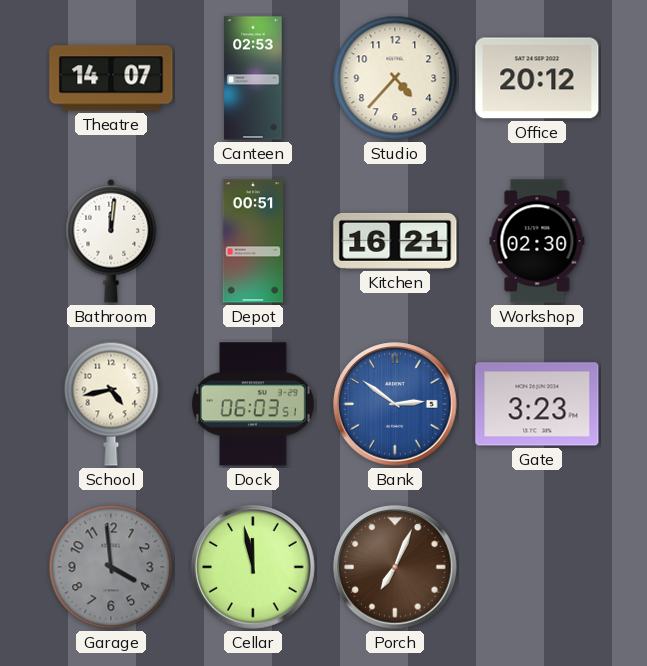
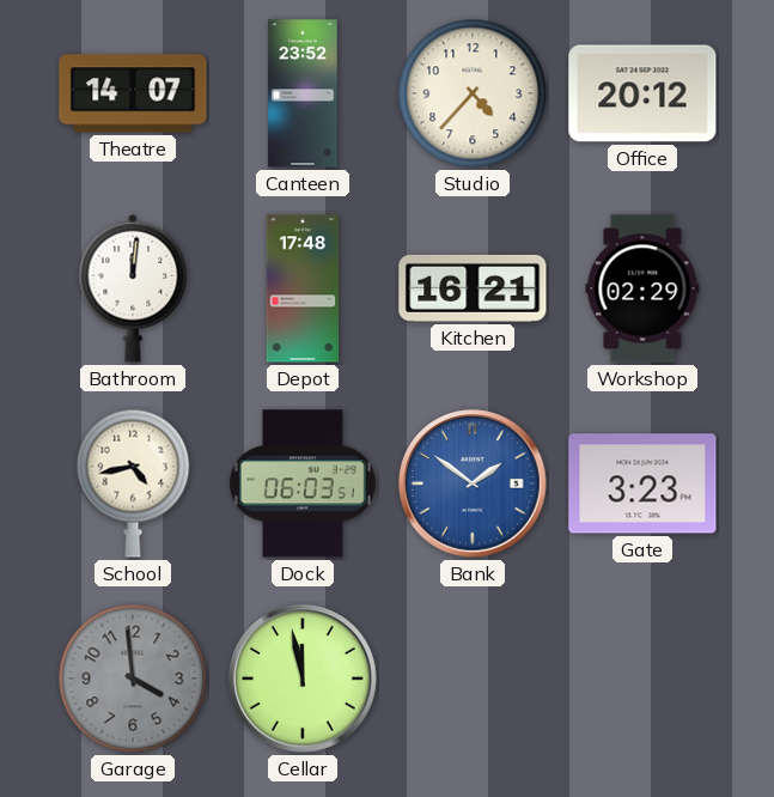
Canteen: 02:53 -> 23:52 (303, 93)
Depot: 00:51 -> 17:48 (303, 288)
Workshop: 02:30 -> 02:29 (642, 288)
Bank: 2:51 -> 1:51 (473, 483)
Porch: 7:04 -> none (395, 567)
